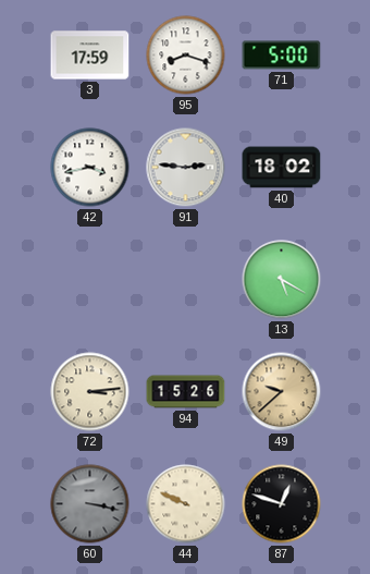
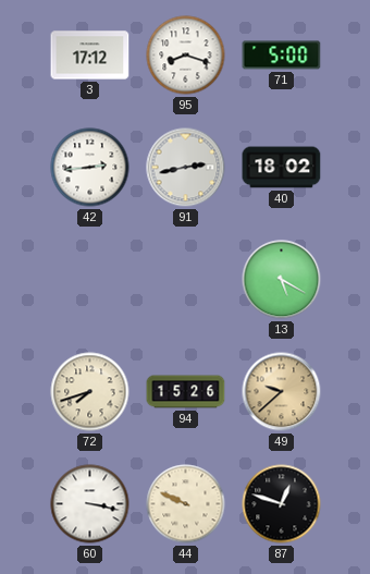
3: 17:59 -> 17:12 (90, 56)
42: 3:43 -> 2:44 (90, 168)
91: 2:46 -> 2:43 (186, 168)
72: 3:14 -> 7:42 (90, 392)
60 dial: grey -> white (90, 504)
